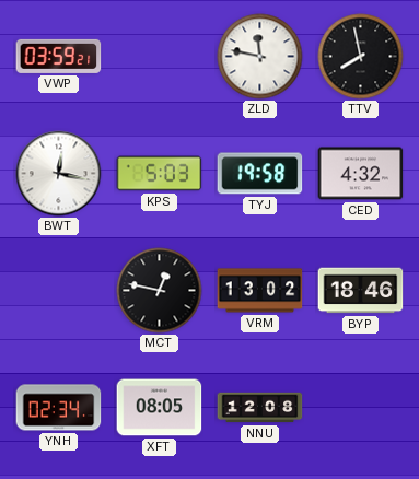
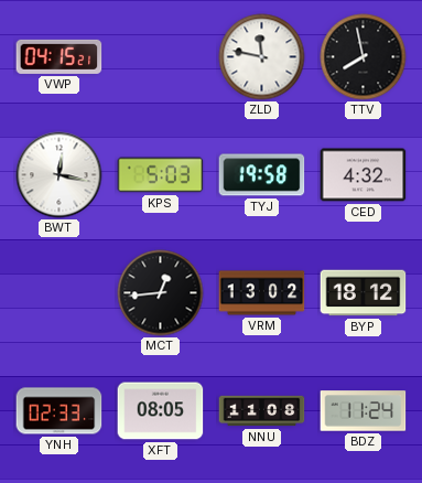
VWP: 03:59 -> 04:15 (59, 56)
MCT: 12:47 -> 12:44 (161, 293)
BYP: 18:46 -> 18:12 (364, 293)
YNH: 02:34 -> 02:33 (59, 411)
NNU: 12:08 -> 11:08 (262, 411)
BDZ: none -> 11:24 (364, 411)
